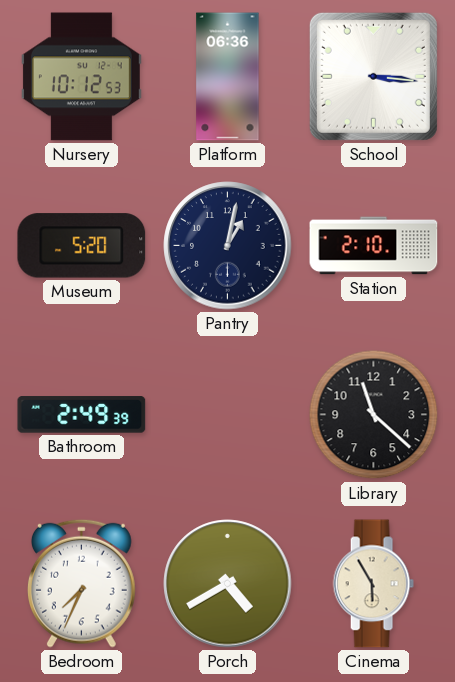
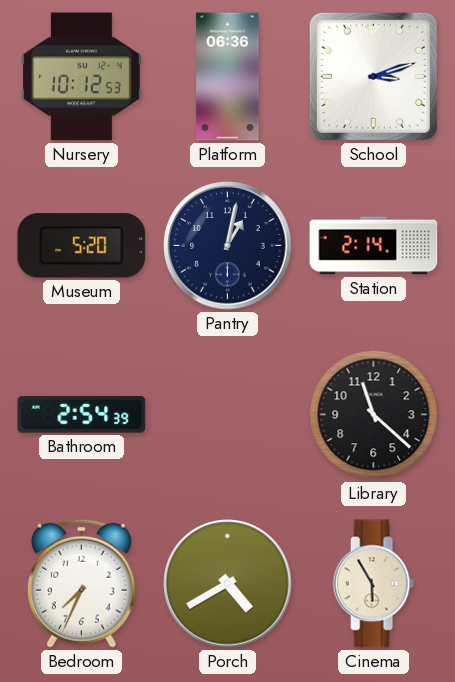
School: 3:16 -> 3:12 (373, 76)
Station: 2:10 -> 2:14 (374, 246)
Bathroom: 2:49 -> 2:54 (82, 415)
